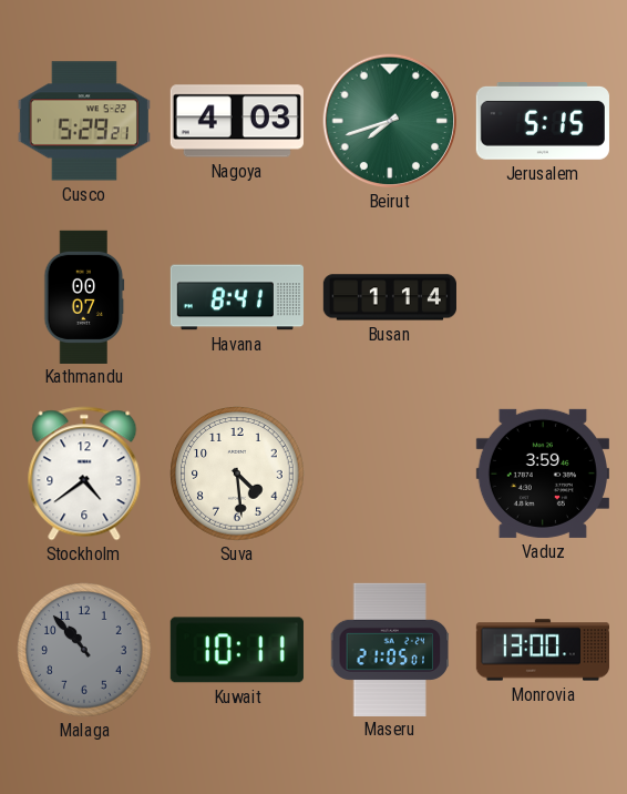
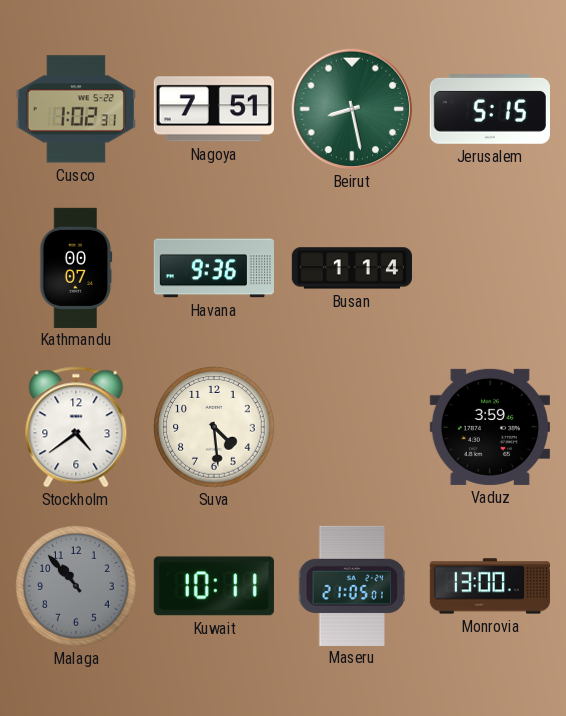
Cusco: 5:29 -> 1:02 (76, 109)
Nagoya: 4:03 -> 7:51 (214, 109)
Beirut: 7:42 -> 8:28 (352, 109)
Havana: 8:41 -> 9:36 (214, 268)
